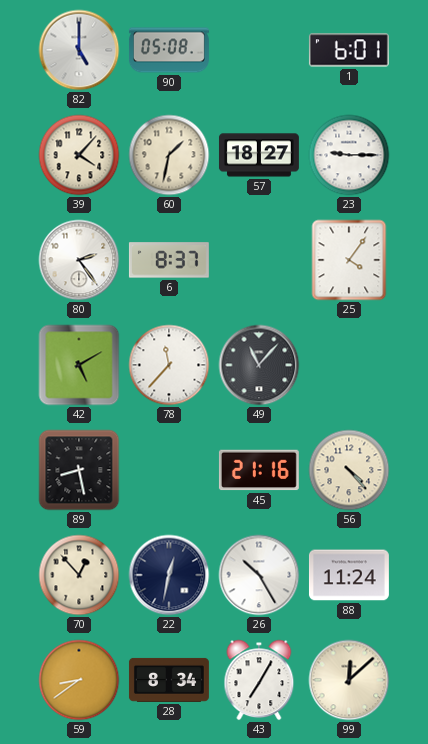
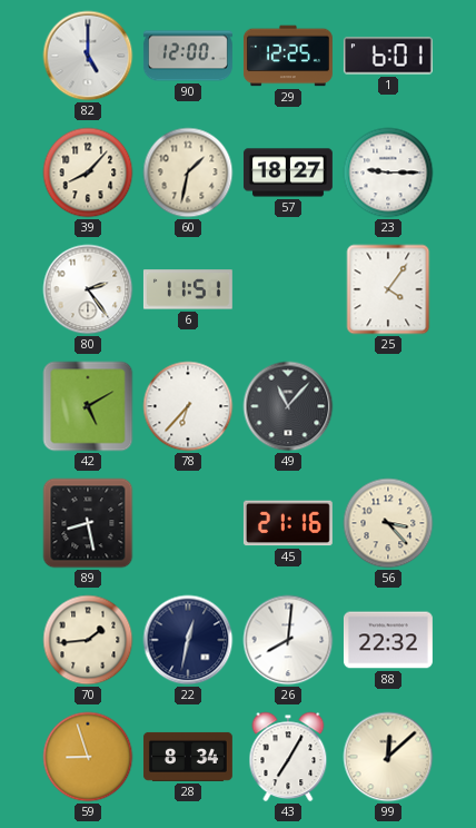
90: 05:08 -> 12:00 (188, 56)
29: none -> 12:25 (288, 56)
39: 4:07 -> 8:07 (88, 172)
6: 8:37 -> 11:51 (188, 289)
78: 11:37 -> 6:37 (188, 406)
56: 4:23 -> 3:23 (388, 523)
70: 12:53 -> 1:44 (88, 640)
26: 10:25 -> 8:01 (288, 640)
88: 11:24 -> 22:32 (388, 640)
59: 8:39 -> 8:57 (88, 757)
